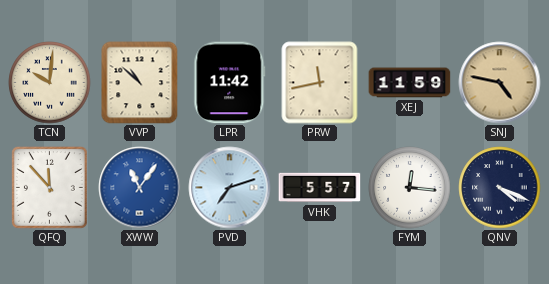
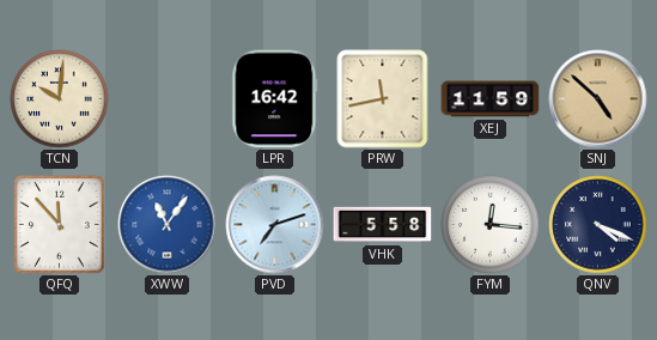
VVP: 10:52 -> none (140, 83)
LPR: 11:42 -> 16:42 (275, 99)
SNJ: 4:47 -> 4:52 (598, 99)
VHK: 5:57 -> 5:58 (383, 225)
